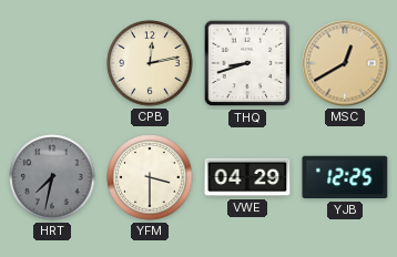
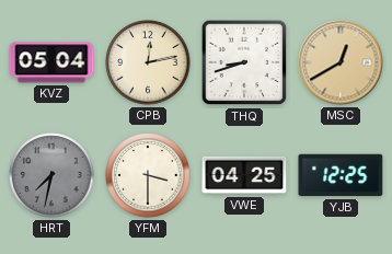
KVZ: none -> 05:04 (51, 62)
VWE: 04:29 -> 04:25 (244, 175)
